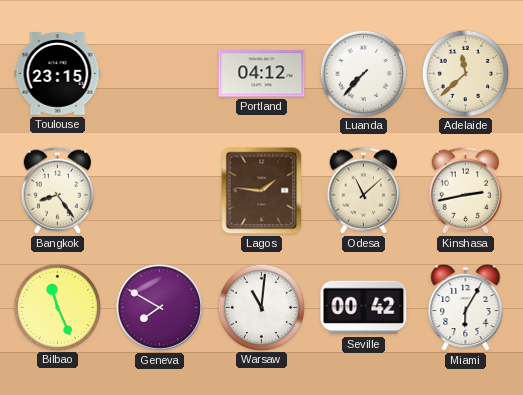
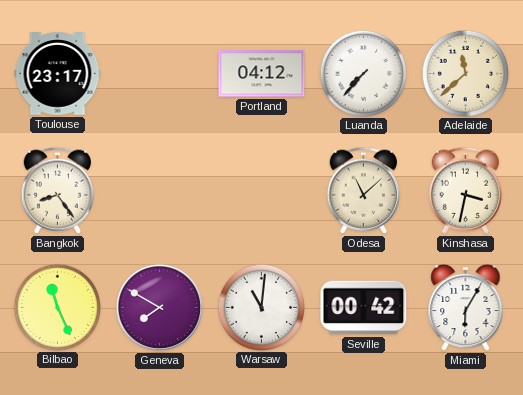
Toulouse: 23:15 -> 23:17 (58, 74)
Lagos: 1:46 -> none (262, 191)
Kinshasa: 2:43 -> 3:32 (465, 190)
